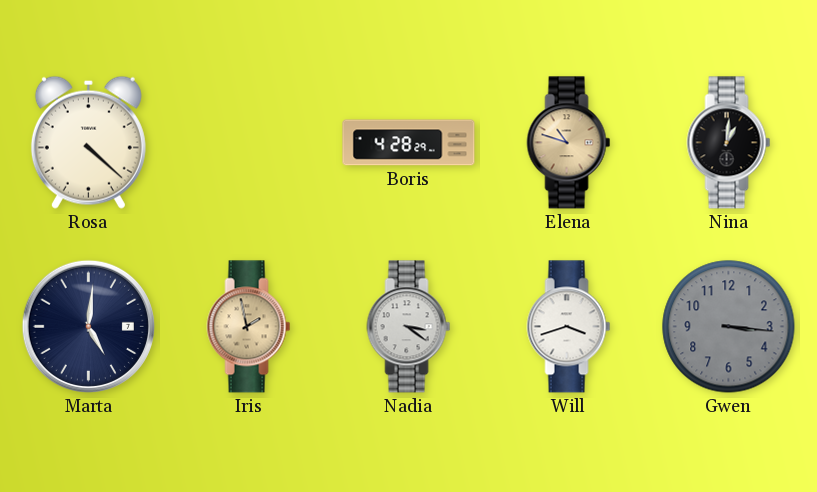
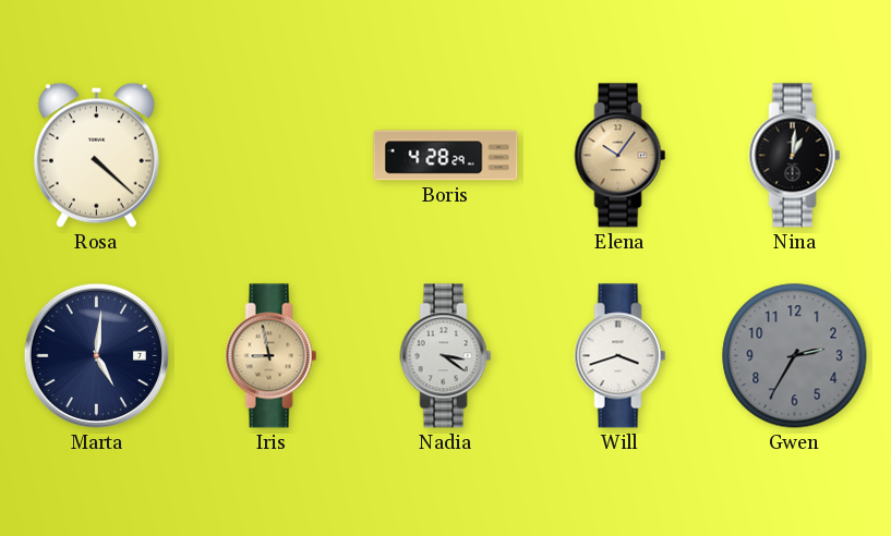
Elena: 10:48 -> 10:06 (621, 156)
Iris: 1:58 -> 8:58 (272, 356)
Gwen: 3:16 -> 2:35 (795, 356)
